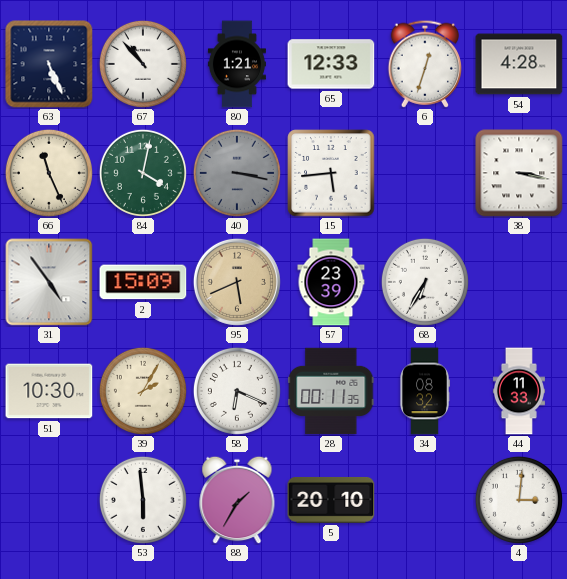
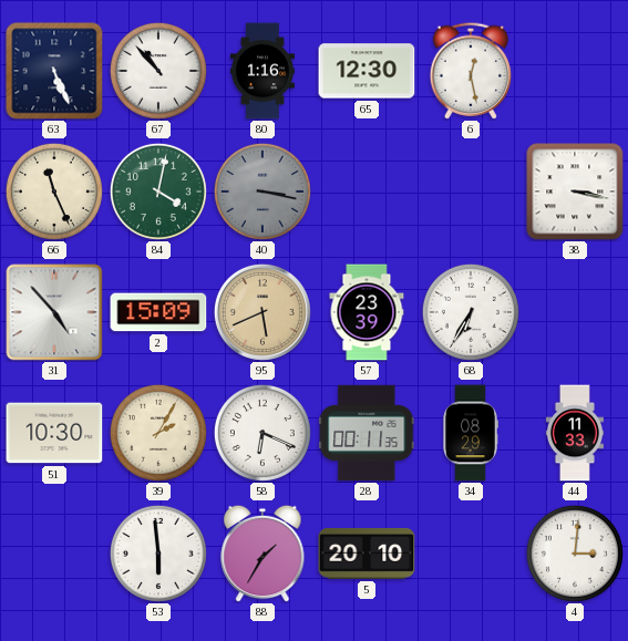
80: 1:21 -> 1:16 (262, 71)
65: 12:33 -> 12:30 (367, 71)
6: 12:33 -> 12:28 (470, 71)
54: 4:28 -> none (519, 64)
15: 5:44 -> none (331, 173)
31: 4:54 -> 4:53 (54, 312)
34: 08:32 -> 08:29 (471, 433)
